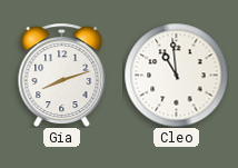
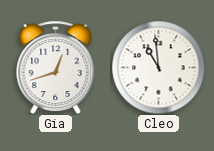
Gia: 8:12 -> 12:42 (56, 67)
